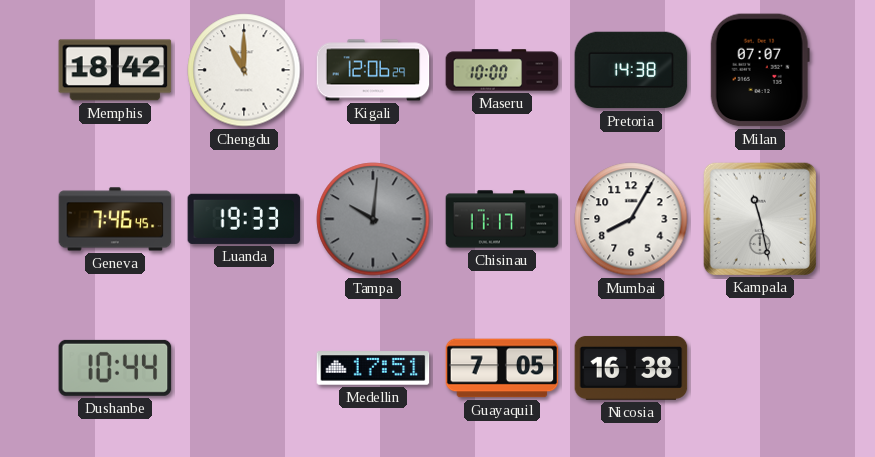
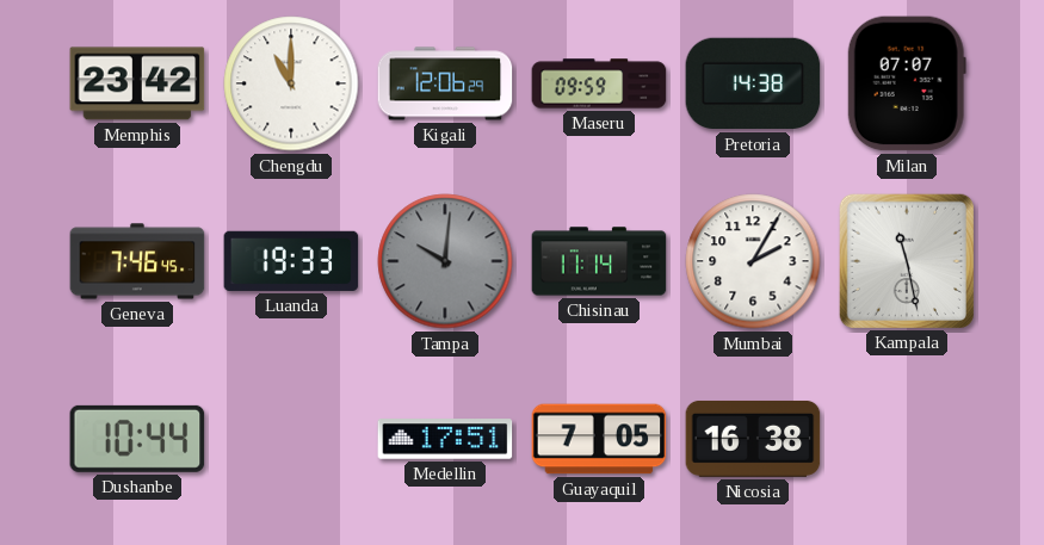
Memphis: 18:42 -> 23:42 (137, 83)
Maseru: 10:00 -> 09:59 (599, 83)
Chisinau: 11:17 -> 11:14 (599, 261)
Mumbai: 8:05 -> 2:05 (753, 261)
